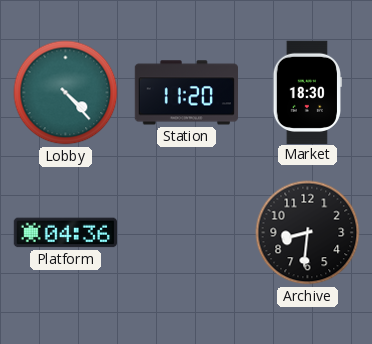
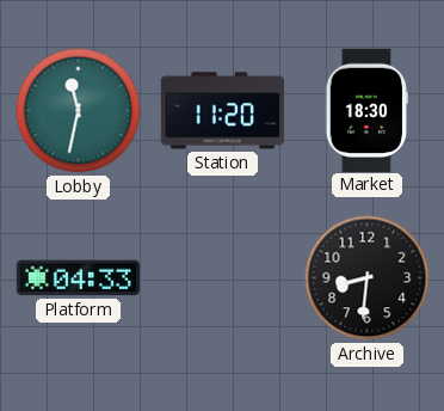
Lobby: 4:23 -> 11:32 (79, 111)
Platform: 04:36 -> 04:33 (78, 278)
